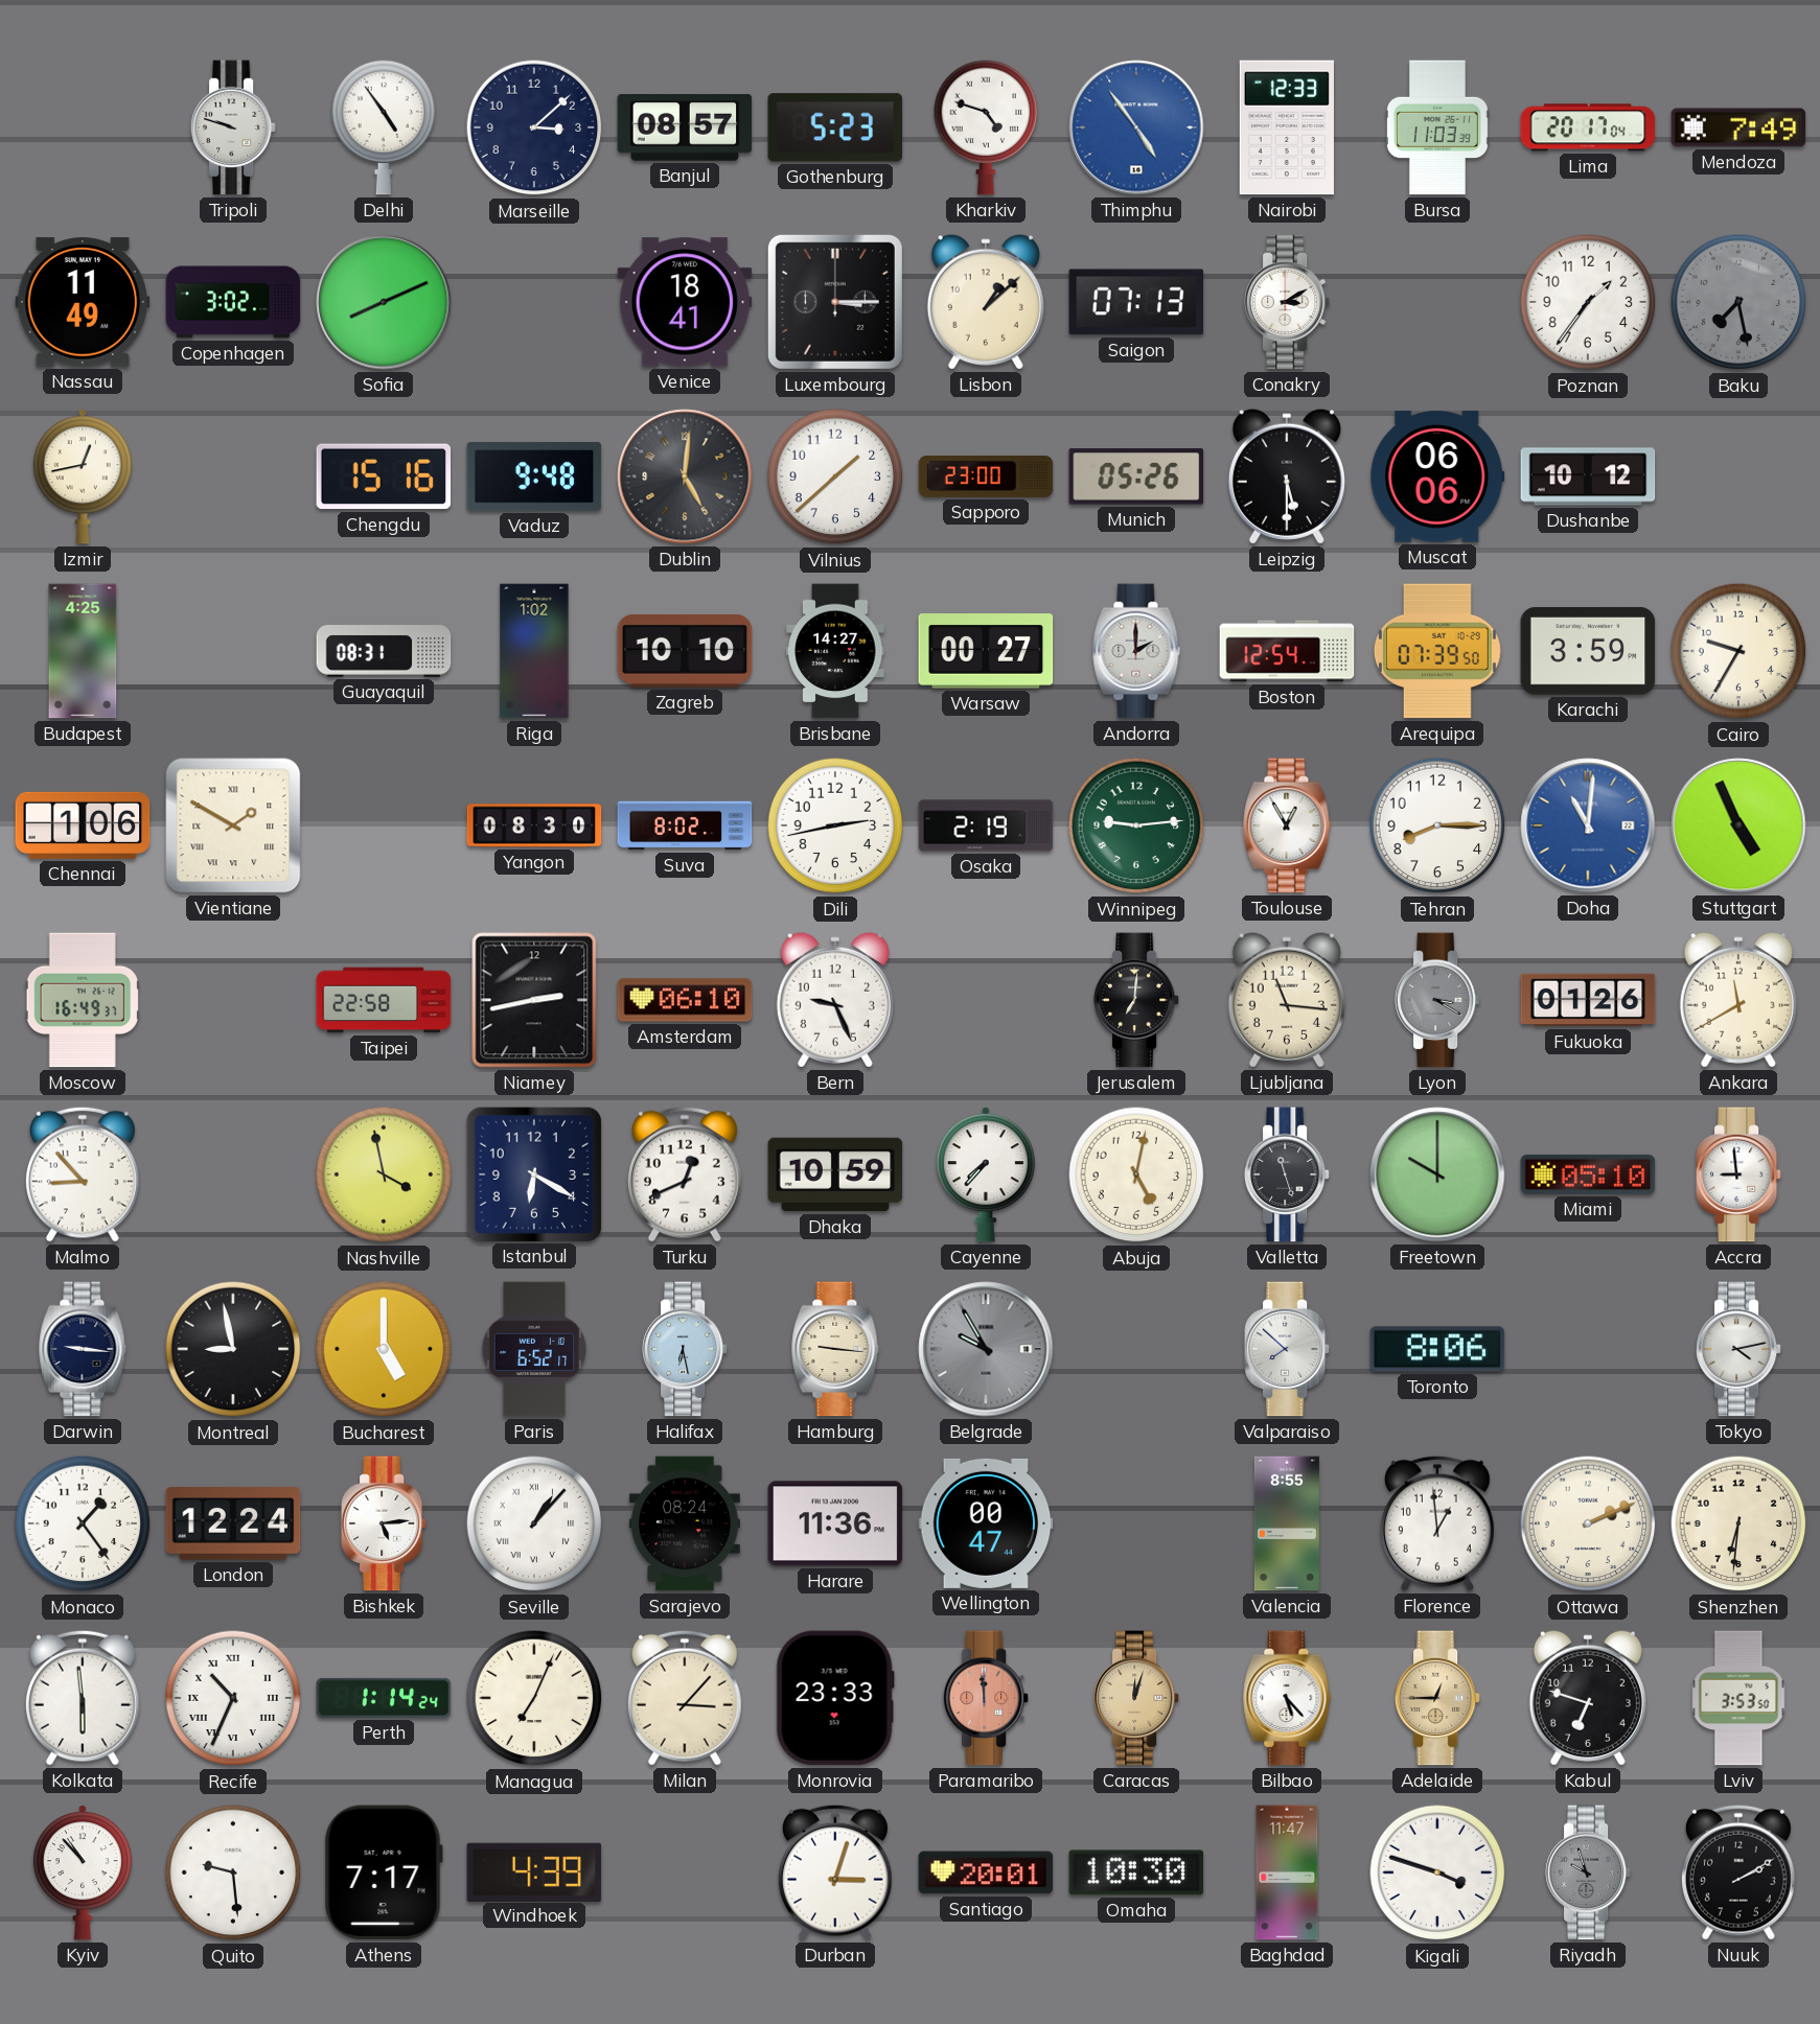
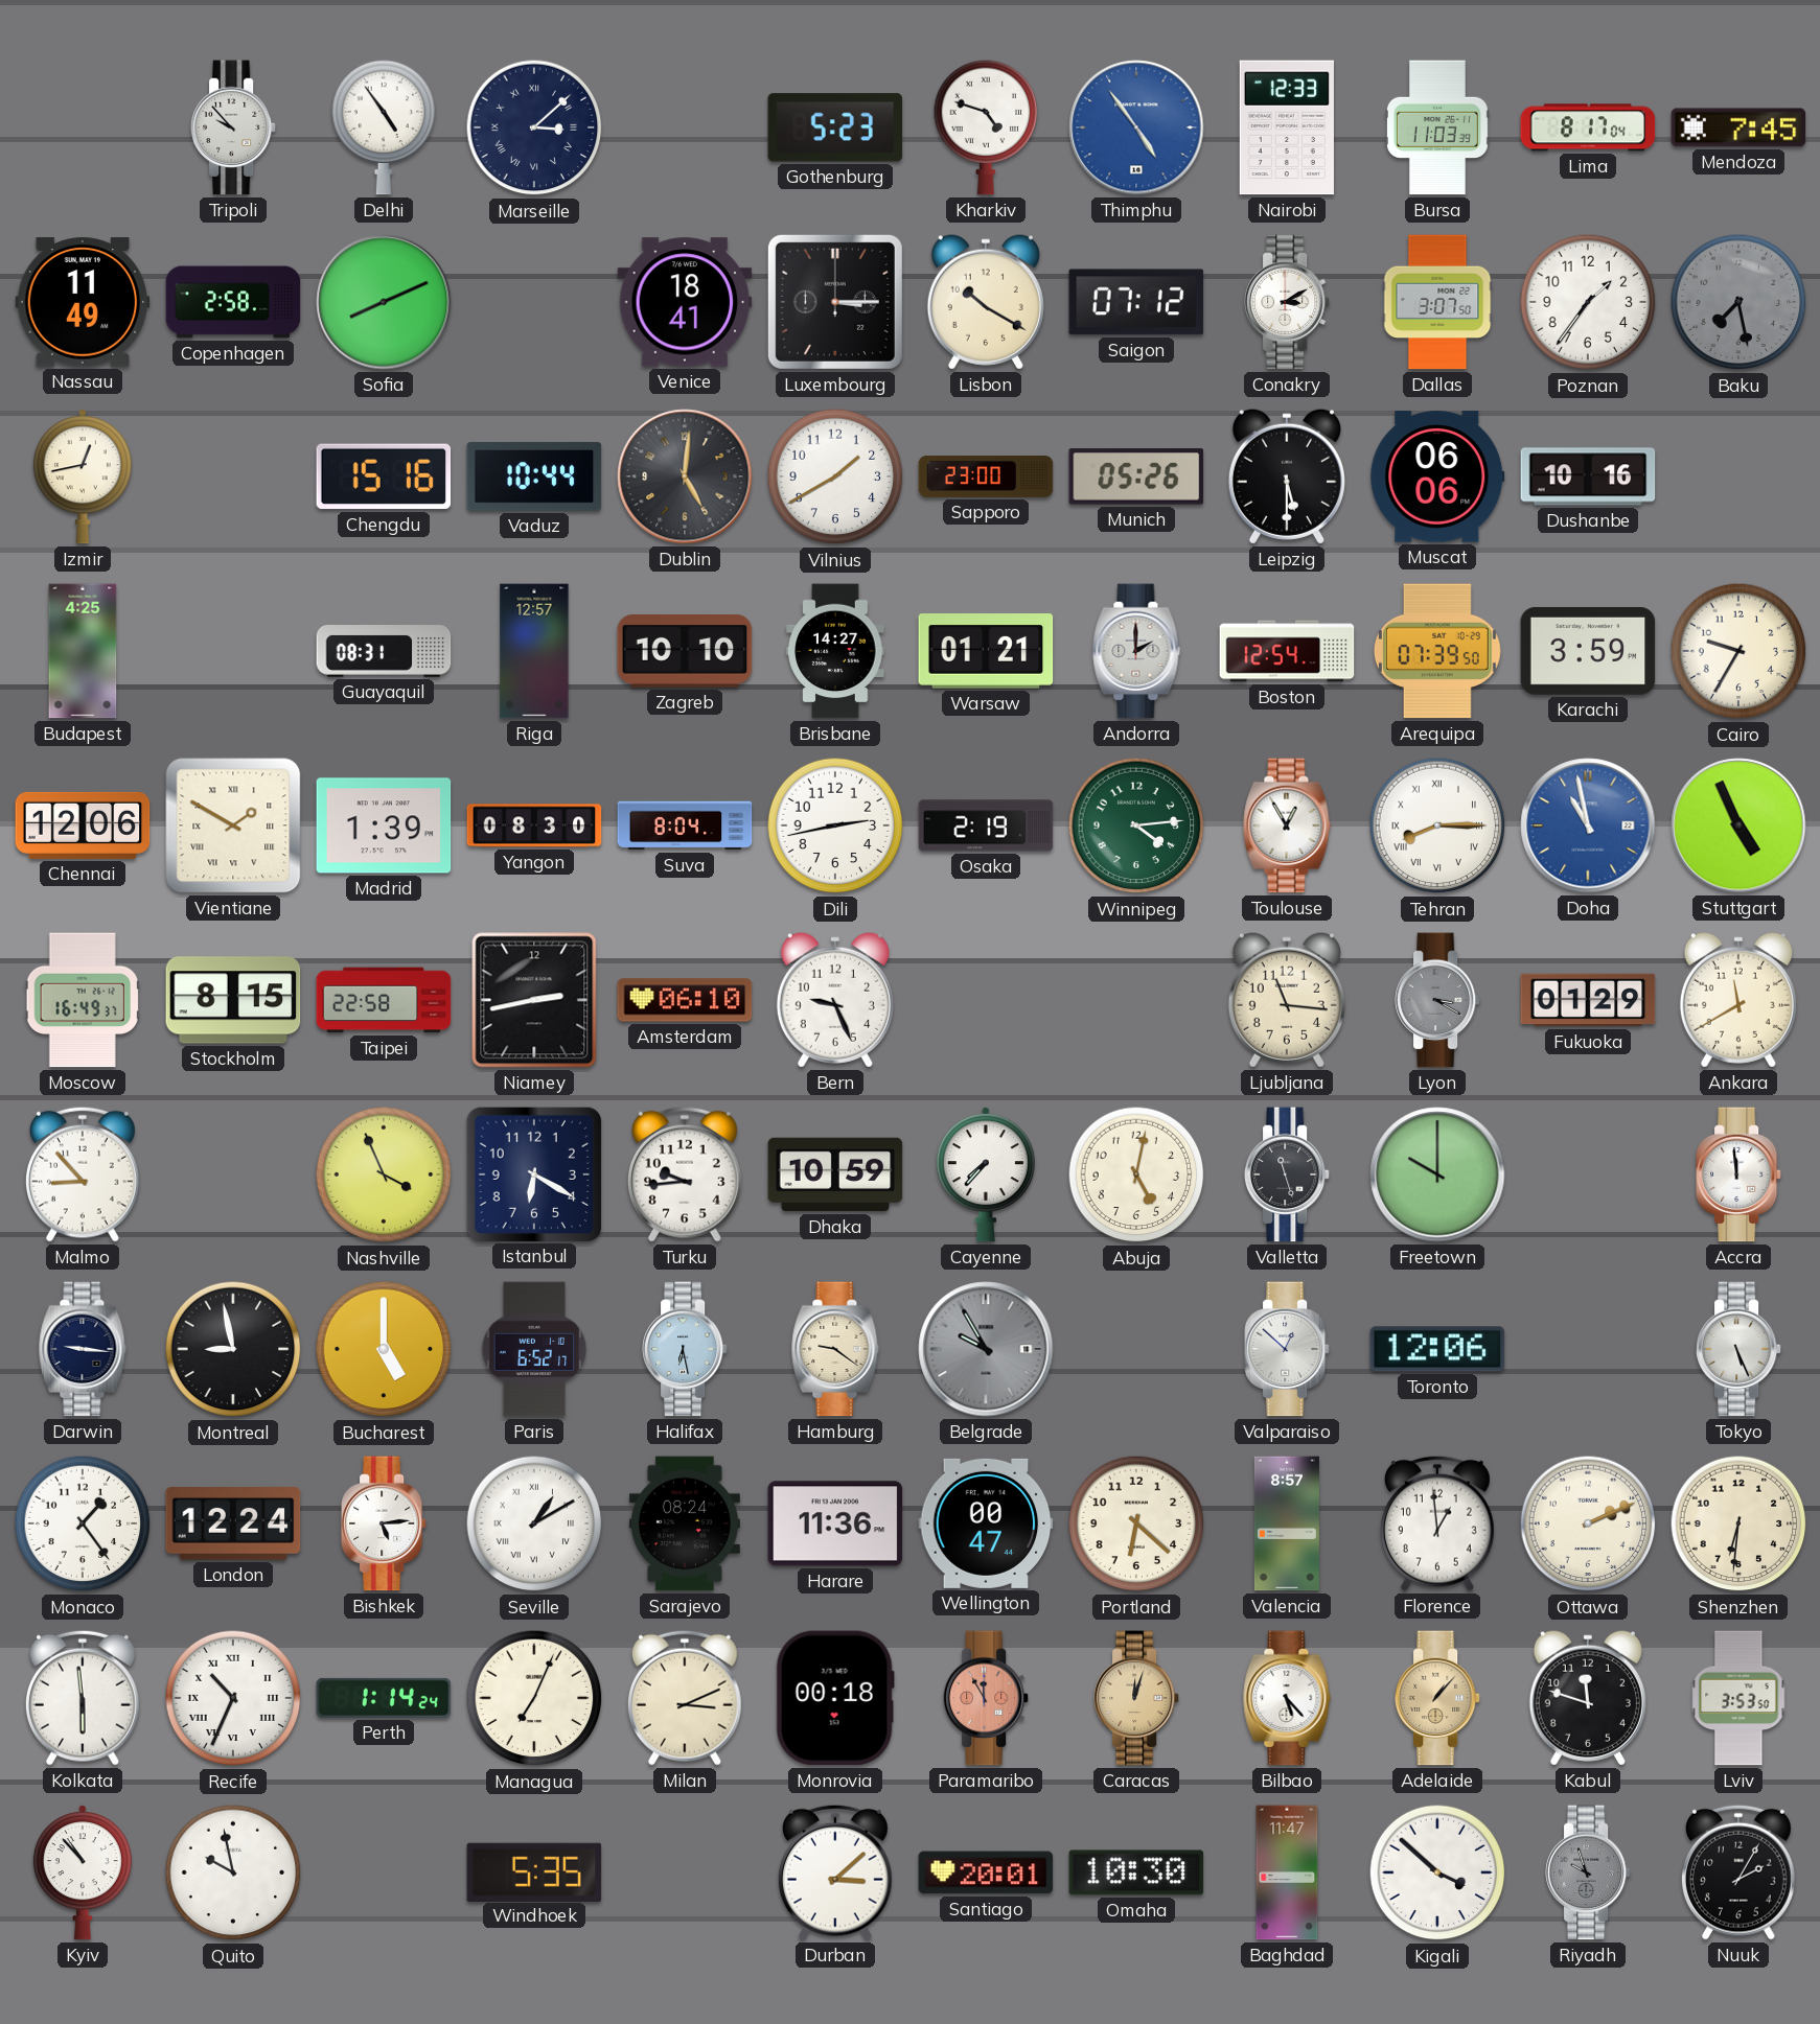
Tripoli: 9:48 -> 9:53 (233, 127)
Marseille numerals: Arabic -> Roman (534, 127)
Banjul: 08:57 -> none (685, 127)
Lima: 20:17 -> 8:17 (1588, 127)
Mendoza: 7:49 -> 7:45 (1738, 127)
Copenhagen: 3:02 -> 2:58 (233, 302)
Lisbon: 1:08 -> 10:20 (986, 302)
Saigon: 07:13 -> 07:12 (1136, 302)
Dallas: none -> 3:07 (1437, 302)
Vaduz: 9:48 -> 10:44 (534, 476)
Vilnius: 1:38 -> 1:40 (835, 476)
Dushanbe: 10:12 -> 10:16 (1588, 476)
Riga: 1:02 -> 12:57 (534, 651)
Warsaw: 00:27 -> 01:21 (986, 652)
Chennai: 1:06 -> 12:06 (83, 825)
Madrid: none -> 1:39 (384, 825)
Suva: 8:02 -> 8:04 (685, 825)
Winnipeg: 9:14 -> 4:14 (1136, 825)
Tehran numerals: Arabic -> Roman (1437, 825)
Doha: 11:01 -> 10:58 (1588, 825)
Stockholm: none -> 8:15 (233, 1000)
Jerusalem: 7:01 -> none (1136, 1000)
Fukuoka: 01:26 -> 01:29 (1588, 1000)
Nashville: 3:58 -> 3:56 (384, 1174)
Turku: 12:41 -> 9:44 (685, 1174)
Miami: 05:10 -> none (1588, 1174)
Accra: 8:59 -> 11:59 (1738, 1174)
Hamburg: 9:16 -> 9:21 (835, 1349)
Valparaiso: 7:52 -> 12:52 (1287, 1349)
Toronto: 8:06 -> 12:06 (1437, 1349)
Tokyo: 4:13 -> 5:26 (1738, 1349)
Seville: 1:07 -> 1:10 (534, 1523)
Portland: none -> 6:22 (1136, 1523)
Valencia: 8:55 -> 8:57 (1287, 1523)
Milan: 3:07 -> 3:11 (685, 1698)
Monrovia: 23:33 -> 00:18 (835, 1698)
Paramaribo: 11:59 -> 11:55 (986, 1698)
Adelaide: 12:45 -> 1:07 (1437, 1698)
Kabul: 6:48 -> 11:48 (1588, 1698)
Quito: 9:29 -> 9:58 (233, 1872)
Athens: 7:17 -> none (384, 1872)
Windhoek: 4:39 -> 5:35 (534, 1871)
Durban: 3:03 -> 3:08 (835, 1872)
Kigali: 3:48 -> 3:52 (1437, 1872)
Nuuk: 2:10 -> 2:05 (1738, 1872)
